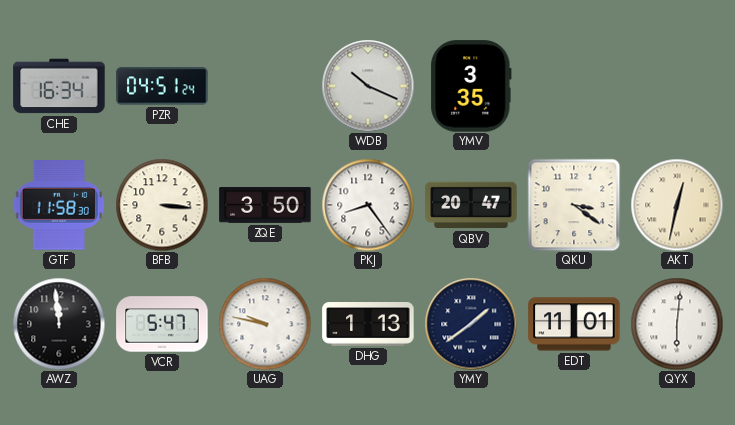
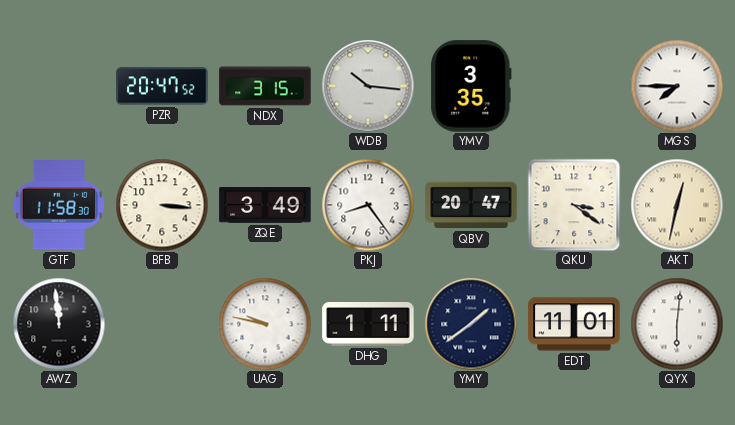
CHE: 16:34 -> none (59, 86)
PZR: 04:51 -> 20:47 (162, 86)
NDX: none -> 3:15 (265, 86)
WDB: 10:19 -> 10:16 (368, 86)
MGS: none -> 7:45 (677, 86)
ZQE: 3:50 -> 3:49 (265, 205)
VCR: 5:47 -> none (162, 324)
DHG: 1:13 -> 1:11 (368, 325)
